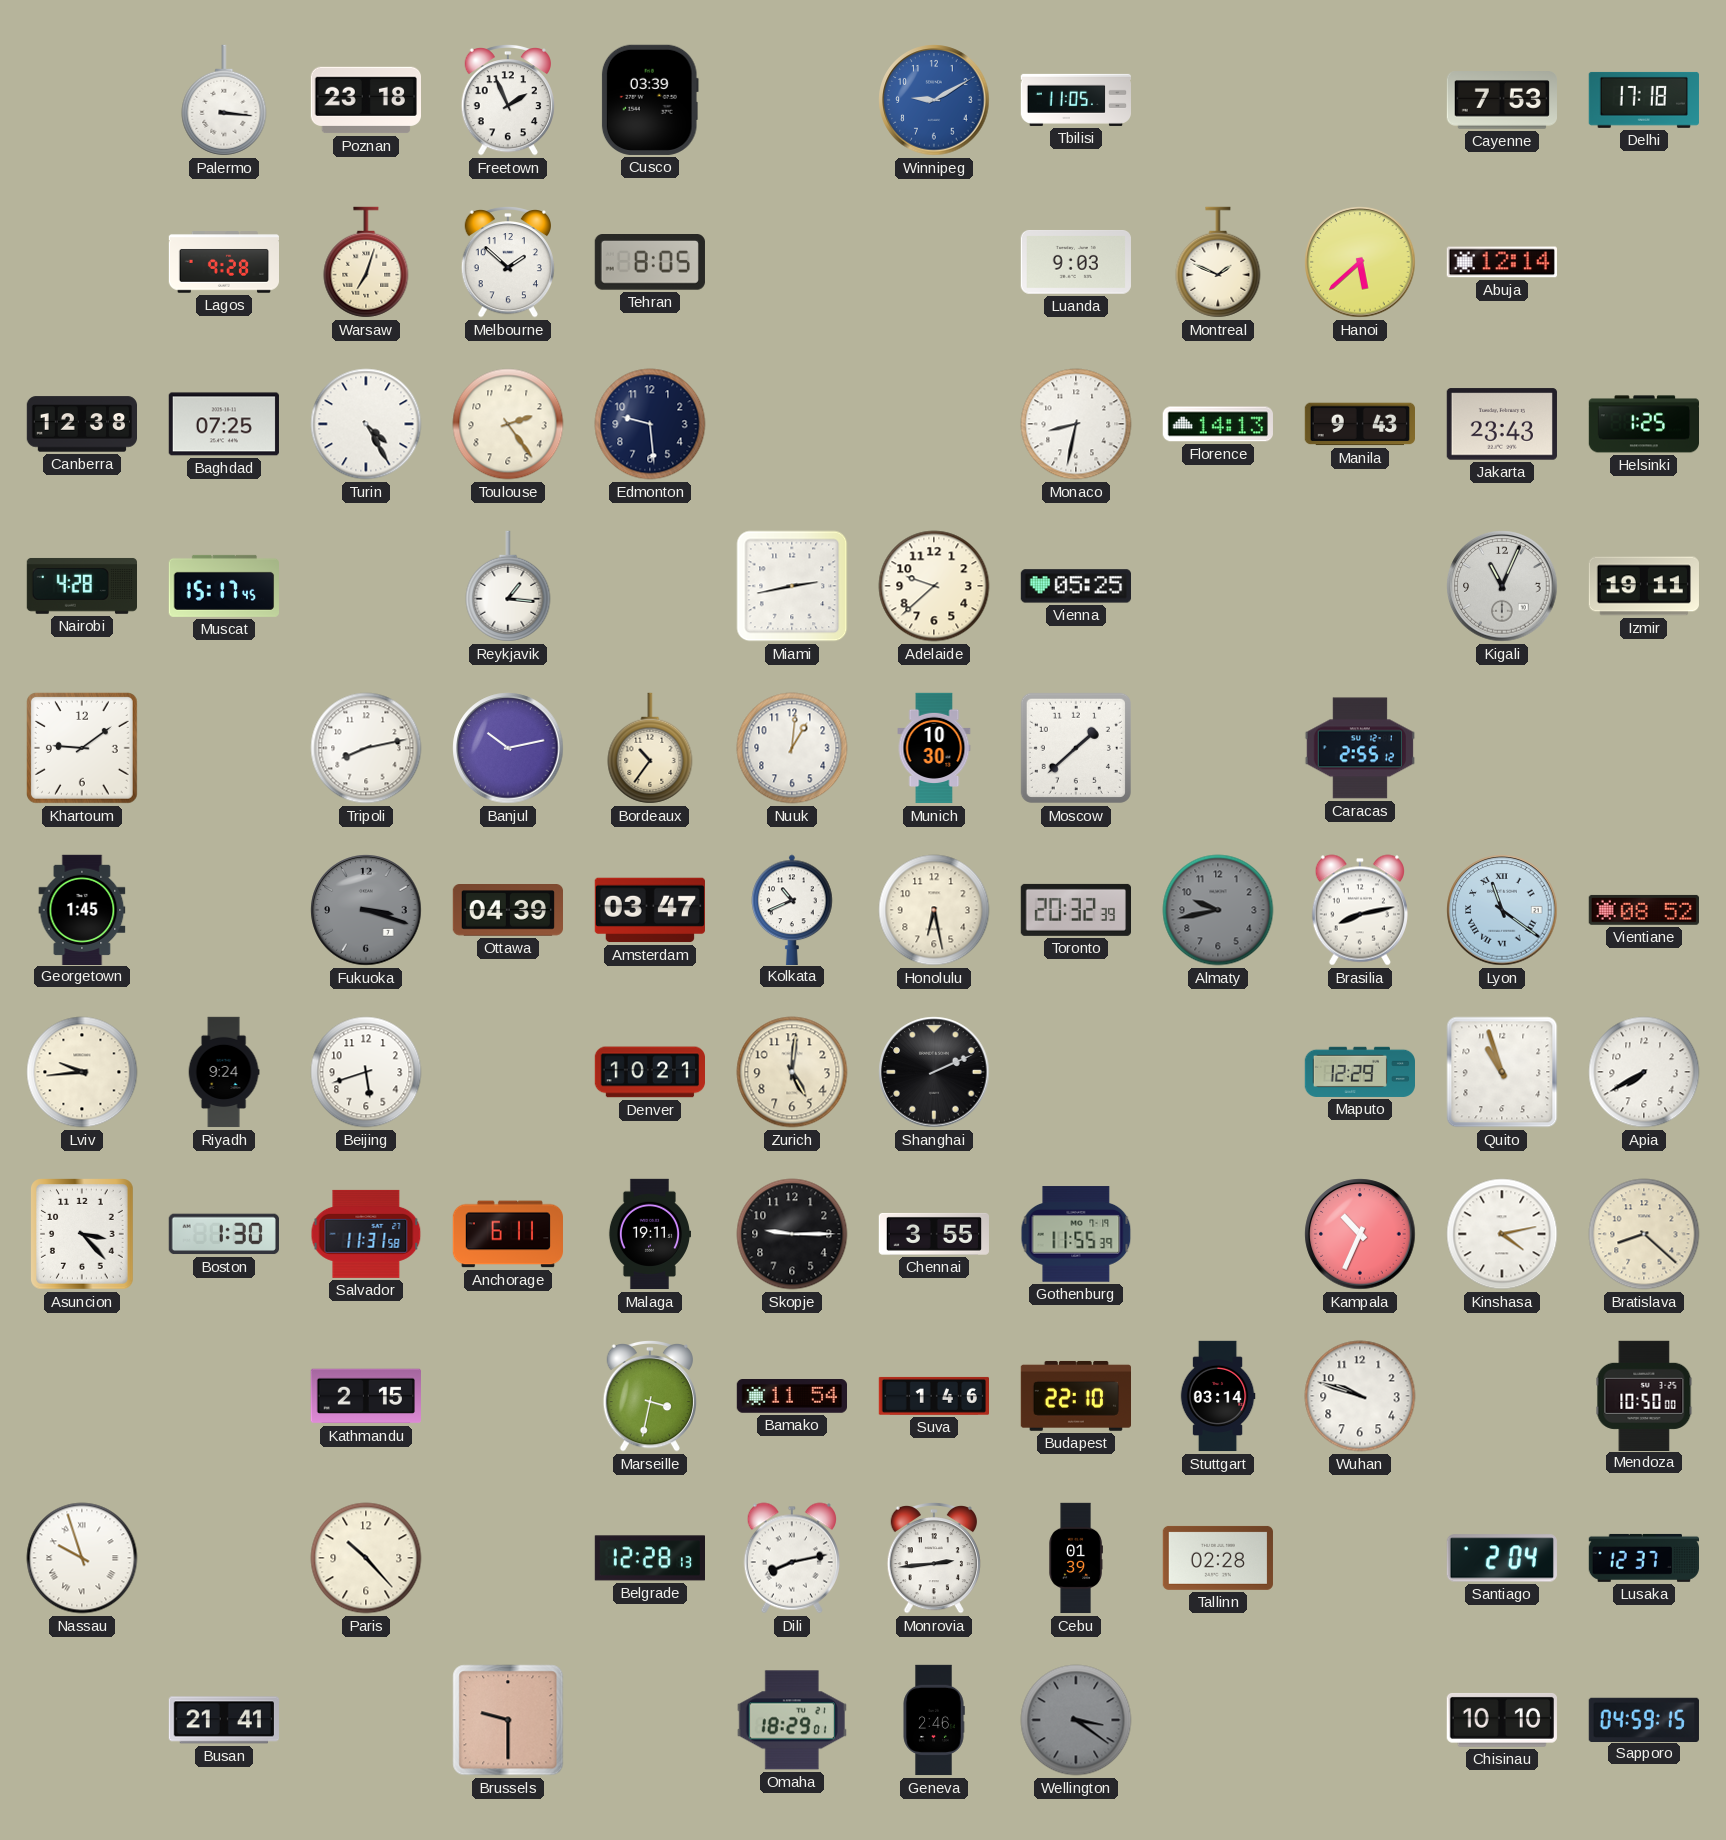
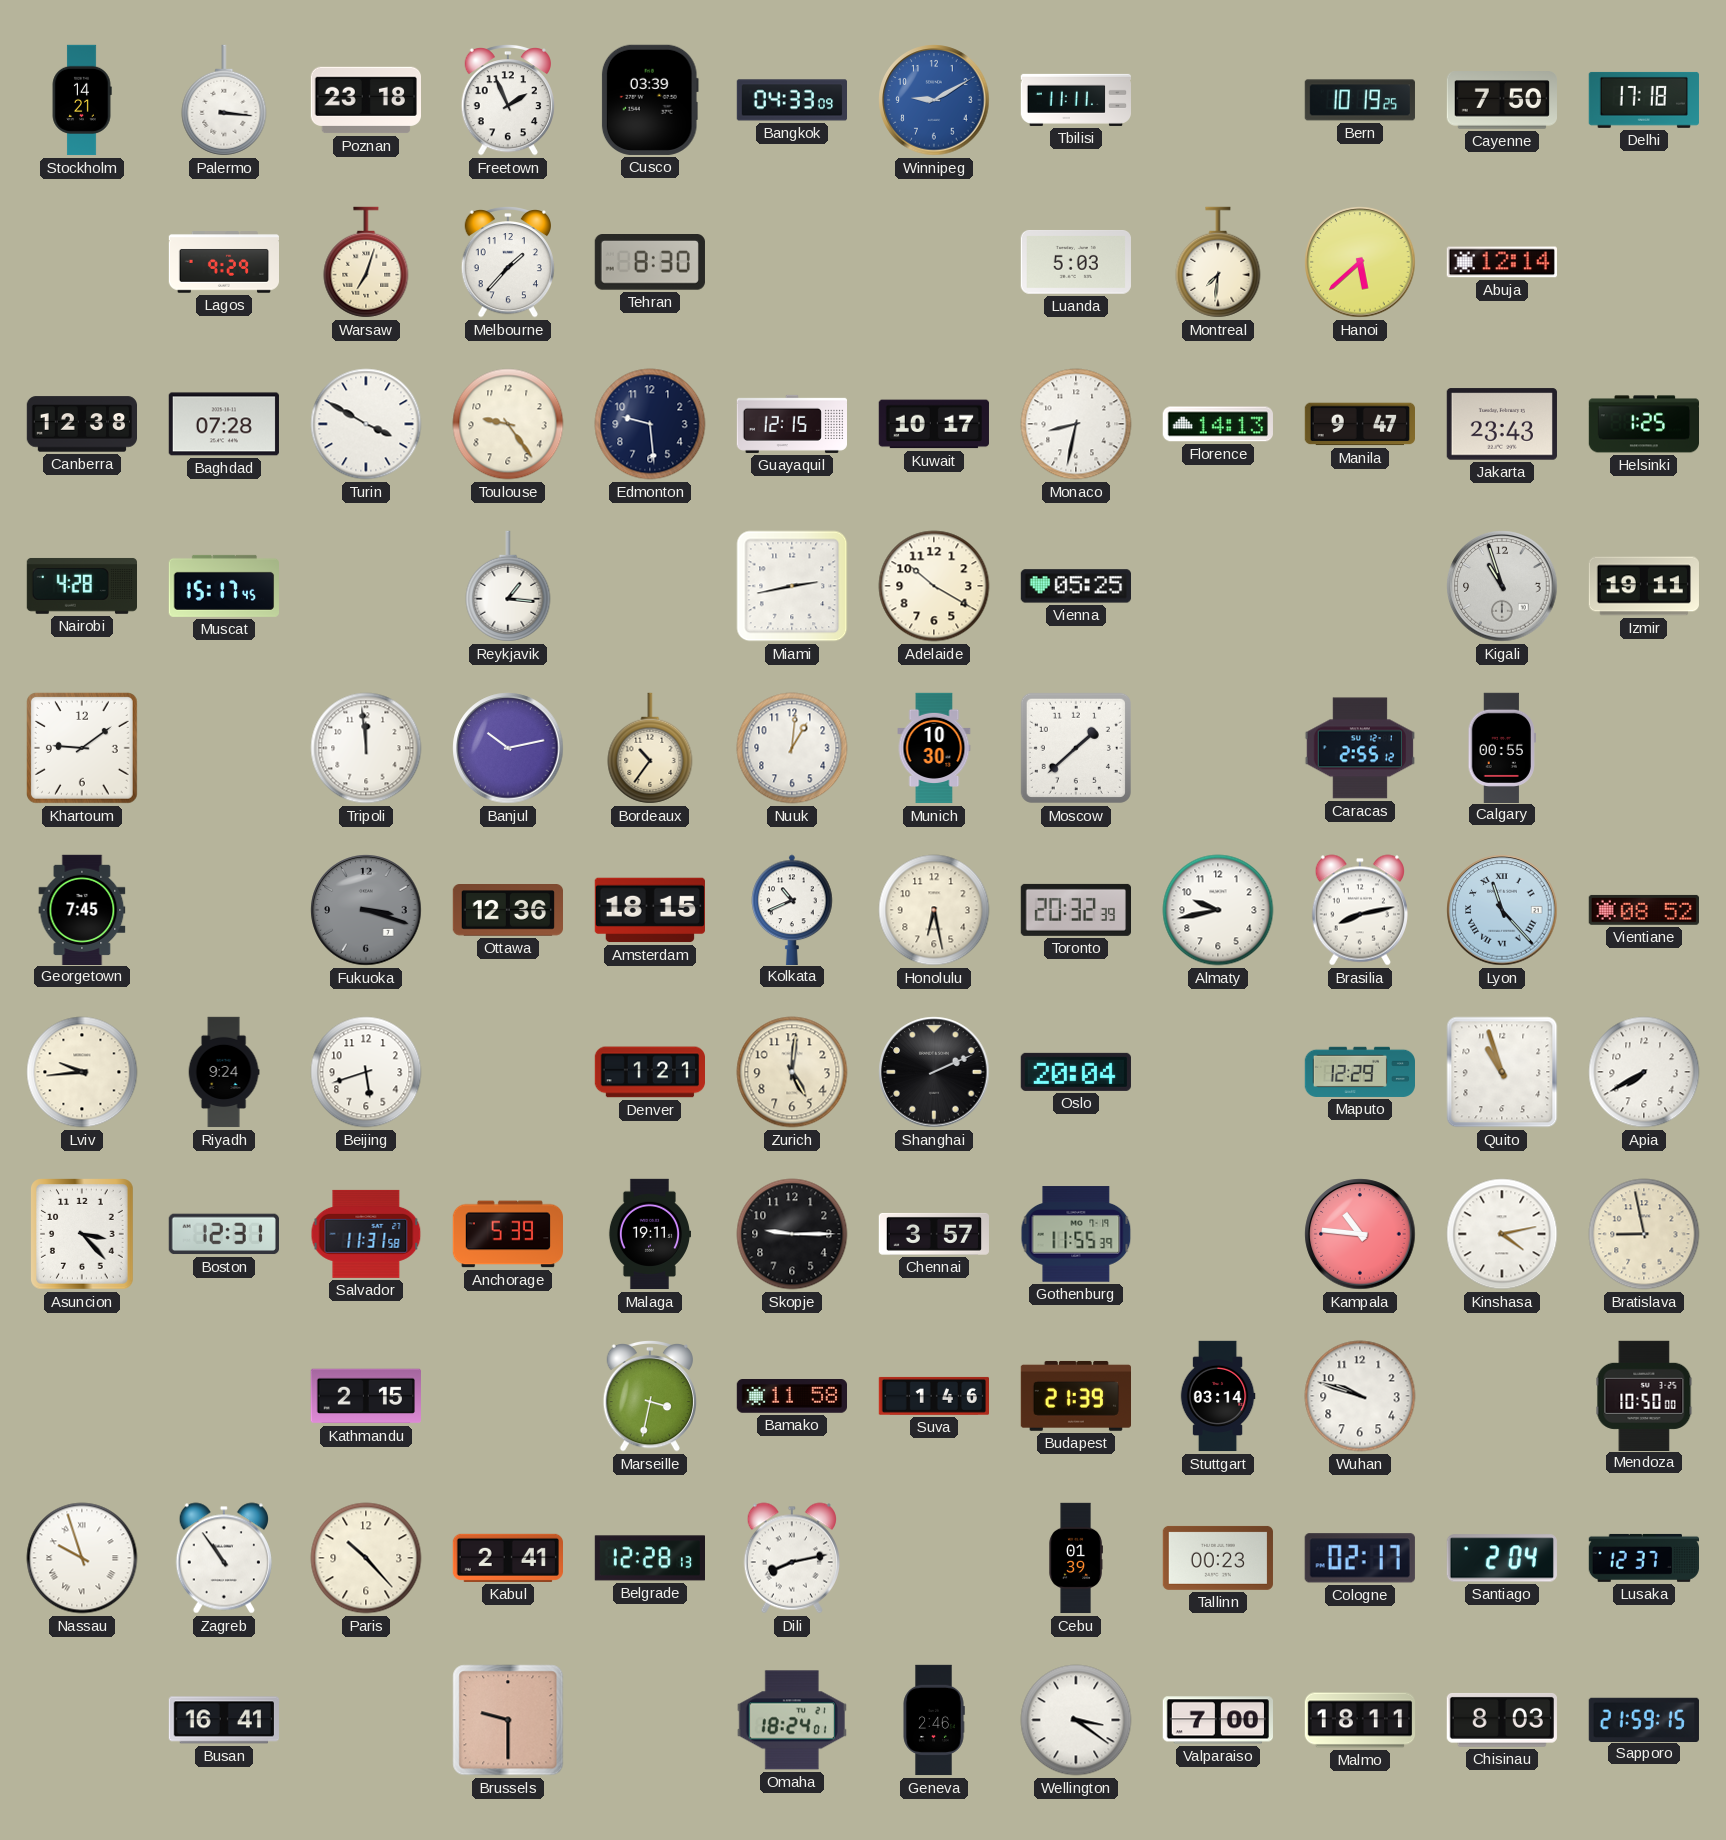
Stockholm: none -> 14:21 (82, 100)
Bangkok: none -> 04:33 (791, 100)
Tbilisi: 11:05 -> 11:11 (1075, 100)
Bern: none -> 10:19 (1360, 100)
Cayenne: 7:53 -> 7:50 (1501, 100)
Lagos: 9:28 -> 9:29 (224, 262)
Melbourne: 1:52 -> 1:37 (507, 262)
Tehran: 8:05 -> 8:30 (650, 263)
Luanda: 9:03 -> 5:03 (1076, 262)
Montreal: 1:49 -> 7:31 (1218, 262)
Baghdad: 07:25 -> 07:28 (224, 424)
Turin: 4:25 -> 3:50 (366, 424)
Toulouse: 2:24 -> 9:24 (508, 424)
Guayaquil: none -> 12:15 (791, 424)
Kuwait: none -> 10:17 (934, 424)
Manila: 9:43 -> 9:47 (1359, 424)
Adelaide: 9:38 -> 10:20 (934, 586)
Kigali: 11:04 -> 10:57 (1502, 586)
Tripoli: 8:13 -> 11:59 (366, 748)
Calgary: none -> 00:55 (1502, 747)
Georgetown: 1:45 -> 7:45 (82, 909)
Ottawa: 04:39 -> 12:36 (507, 910)
Amsterdam: 03:47 -> 18:15 (650, 910)
Almaty dial: grey -> white (1218, 910)
Lyon: 11:21 -> 11:23 (1502, 910)
Denver: 10:21 -> 1:21 (649, 1072)
Oslo: none -> 20:04 (1076, 1072)
Boston: 1:30 -> 12:31 (224, 1234)
Anchorage: 6:11 -> 5:39 (507, 1234)
Chennai: 3:55 -> 3:57 (934, 1234)
Kampala: 10:34 -> 10:46 (1360, 1234)
Bratislava: 8:22 -> 8:58 (1644, 1234)
Bamako: 11:54 -> 11:58 (791, 1397)
Budapest: 22:10 -> 21:39 (1075, 1396)
Zagreb: none -> 10:54 (224, 1558)
Kabul: none -> 2:41 (507, 1558)
Monrovia: 2:44 -> none (933, 1558)
Tallinn: 02:28 -> 00:23 (1217, 1558)
Cologne: none -> 02:17 (1360, 1558)
Busan: 21:41 -> 16:41 (223, 1720)
Omaha: 18:29 -> 18:24 (792, 1720)
Wellington dial: grey -> white (1076, 1720)
Valparaiso: none -> 7:00 (1217, 1720)
Malmo: none -> 18:11 (1360, 1720)
Chisinau: 10:10 -> 8:03 (1502, 1720)
Sapporo: 04:59 -> 21:59 (1644, 1719)
